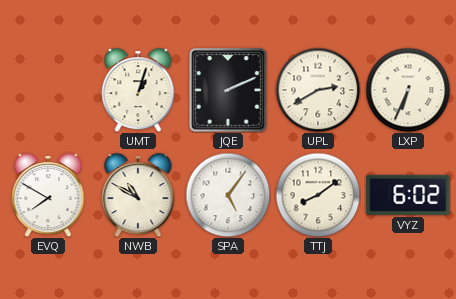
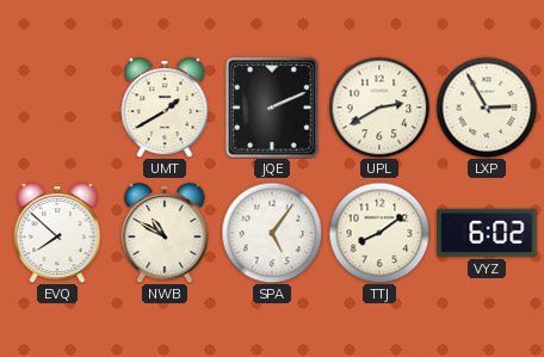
UMT: 1:03 -> 1:40 (165, 109)
LXP: 6:34 -> 2:55 (487, 107)
EVQ: 7:50 -> 7:52 (57, 234)
